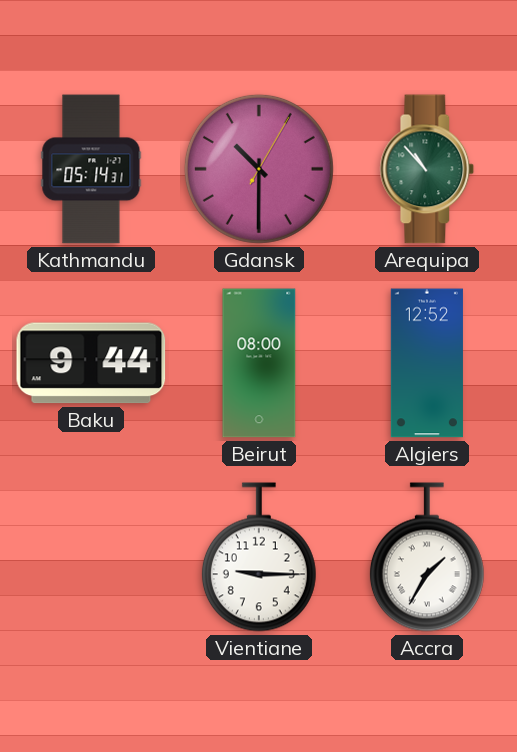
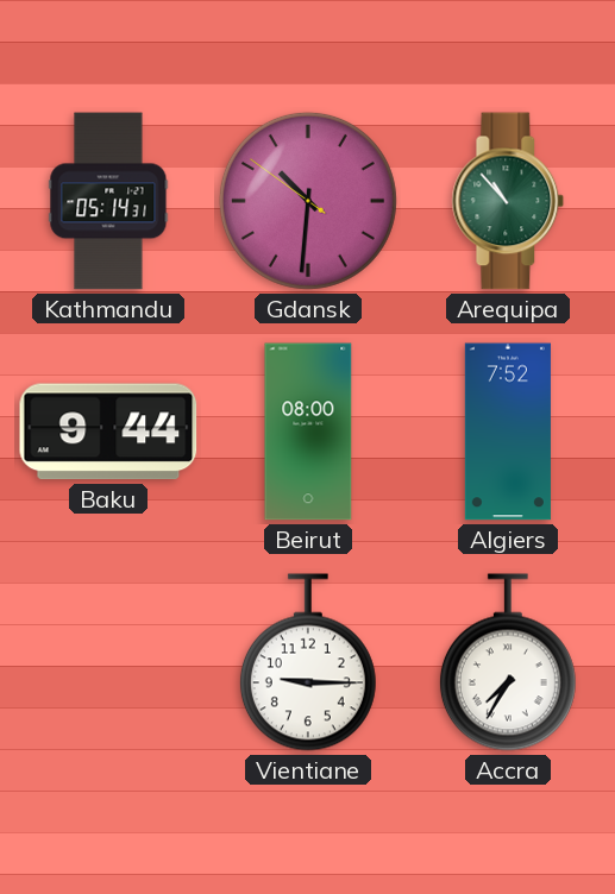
Gdansk: 10:30:05 -> 10:30:51 (308, 201)
Algiers: 12:52 -> 7:52 (508, 432)
Accra: 1:35 -> 7:35 (508, 662)
